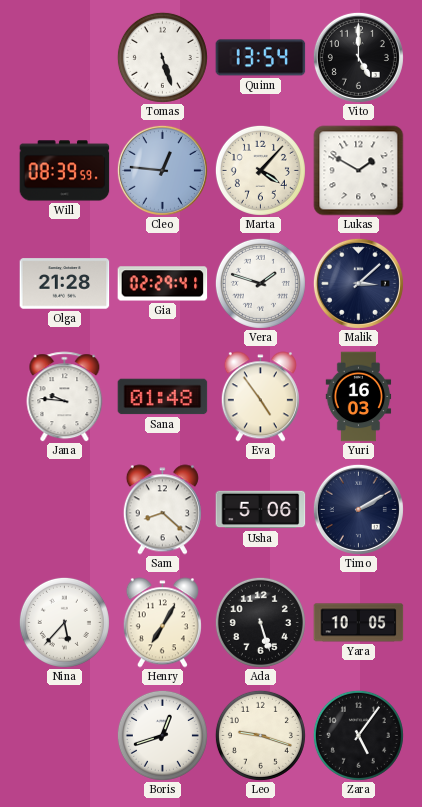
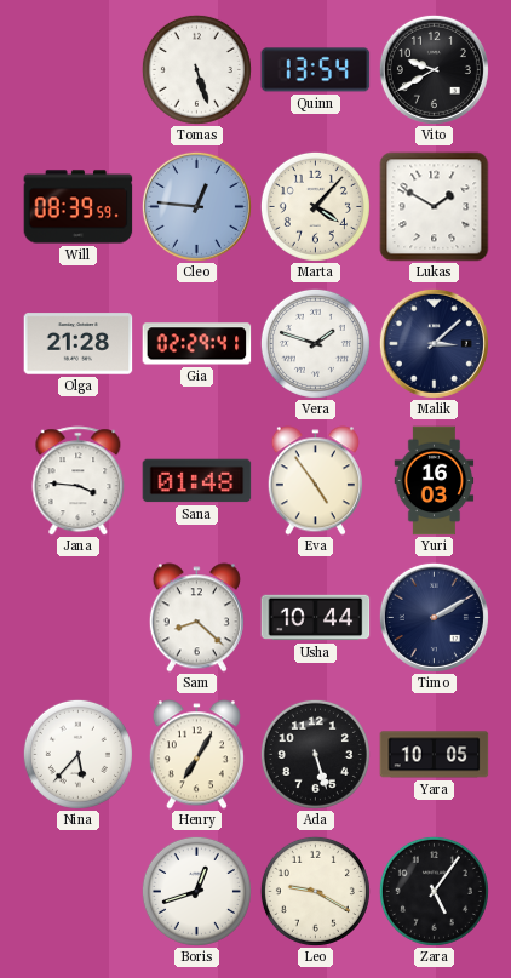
Vito: 5:00 -> 9:40 (434, 69)
Jana: 9:46 -> 3:46 (79, 481)
Usha: 5:06 -> 10:44 (316, 618)
Leo: 9:18 -> 9:20 (315, 891)
